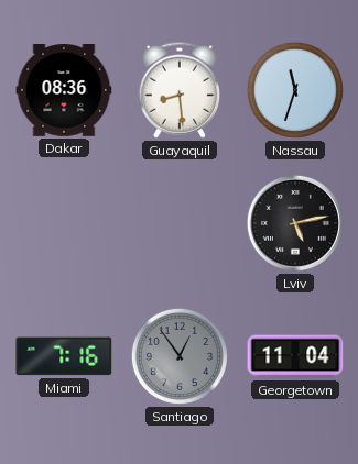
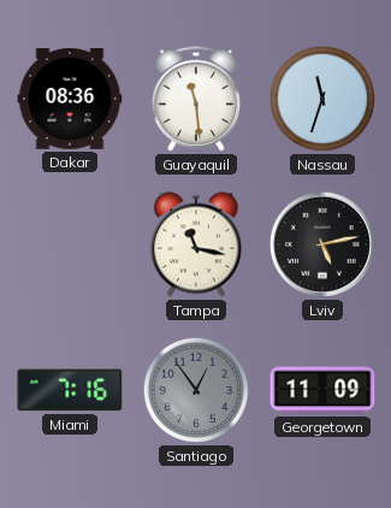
Guayaquil: 8:29 -> 11:29 (196, 99)
Tampa: none -> 11:17 (196, 244)
Georgetown: 11:04 -> 11:09 (322, 390)
